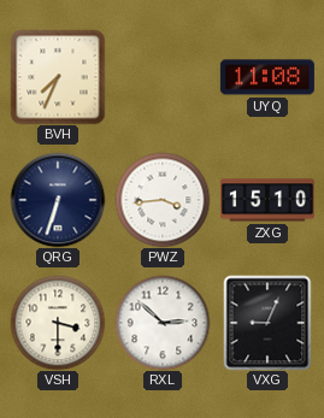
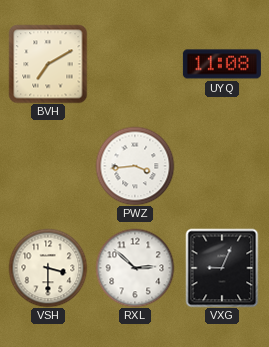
BVH: 7:34 -> 7:10 (48, 64)
QRG: 6:33 -> none (58, 200)
ZXG: 15:10 -> none (267, 200)
